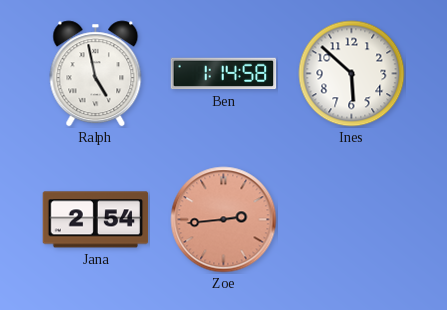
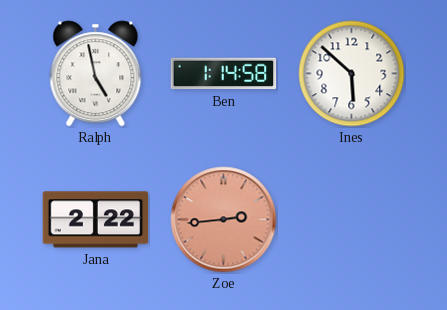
Jana: 2:54 -> 2:22 (96, 220)
